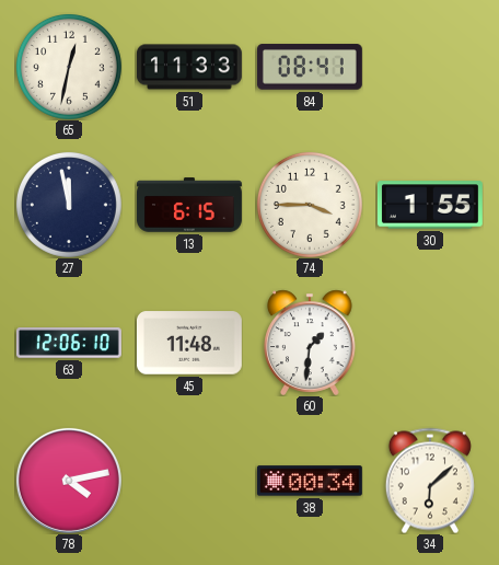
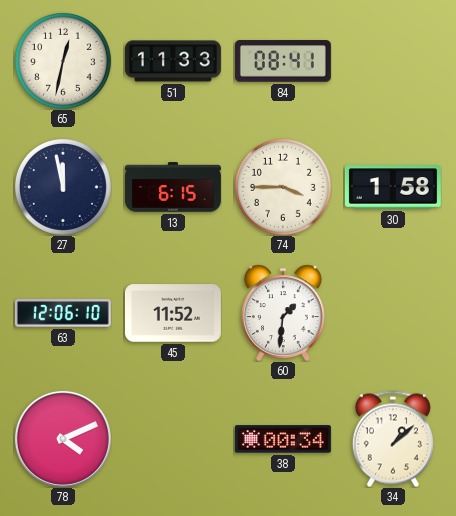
30: 1:55 -> 1:58 (393, 187)
45: 11:48 -> 11:52 (173, 313)
78: 4:13 -> 4:11 (63, 439)
34: 6:08 -> 1:08 (393, 439)
